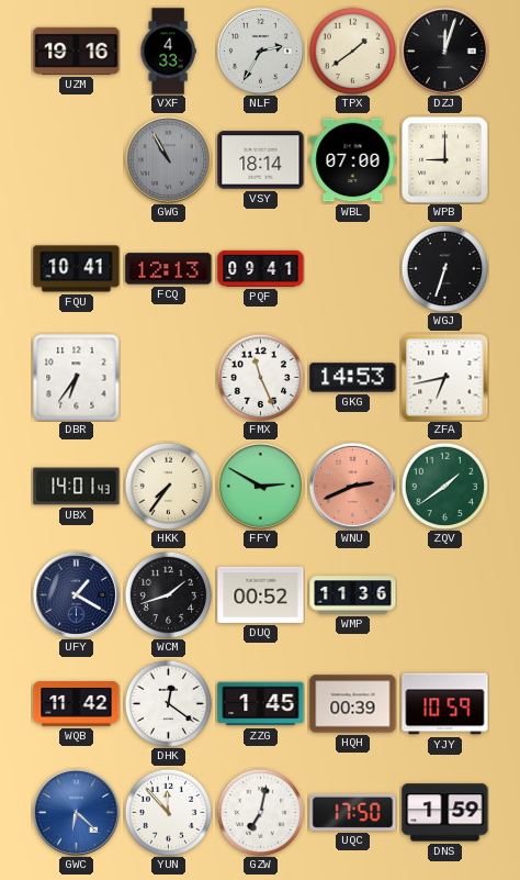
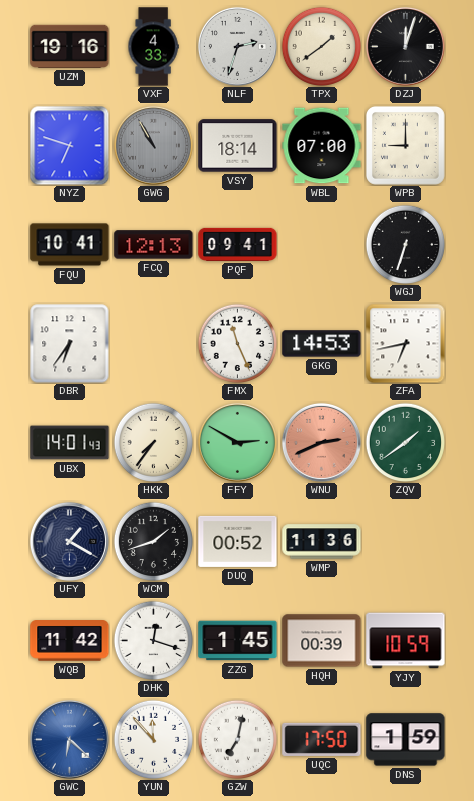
NLF: 2:35 -> 2:33 (237, 46)
NYZ: none -> 6:48 (69, 145)
DHK: 12:21 -> 12:18 (153, 640)
